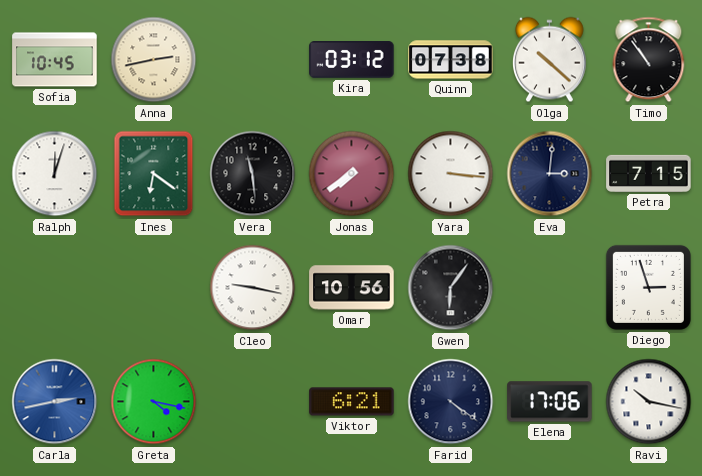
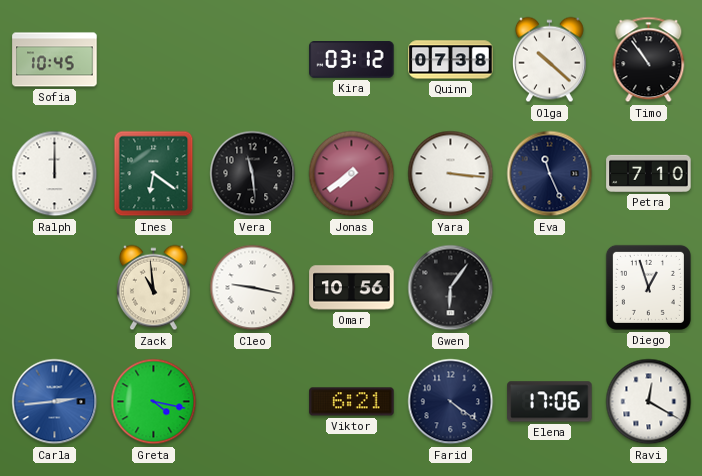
Anna: 2:43 -> none (154, 60)
Ralph: 12:03 -> 12:00 (55, 174)
Eva: 3:01 -> 11:26 (550, 174)
Petra: 7:15 -> 7:10 (649, 173)
Zack: none -> 10:59 (153, 288)
Diego: 2:57 -> 12:57 (648, 287)
Carla: 2:43 -> 2:44 (55, 402)
Ravi: 10:17 -> 12:20 (649, 402)
